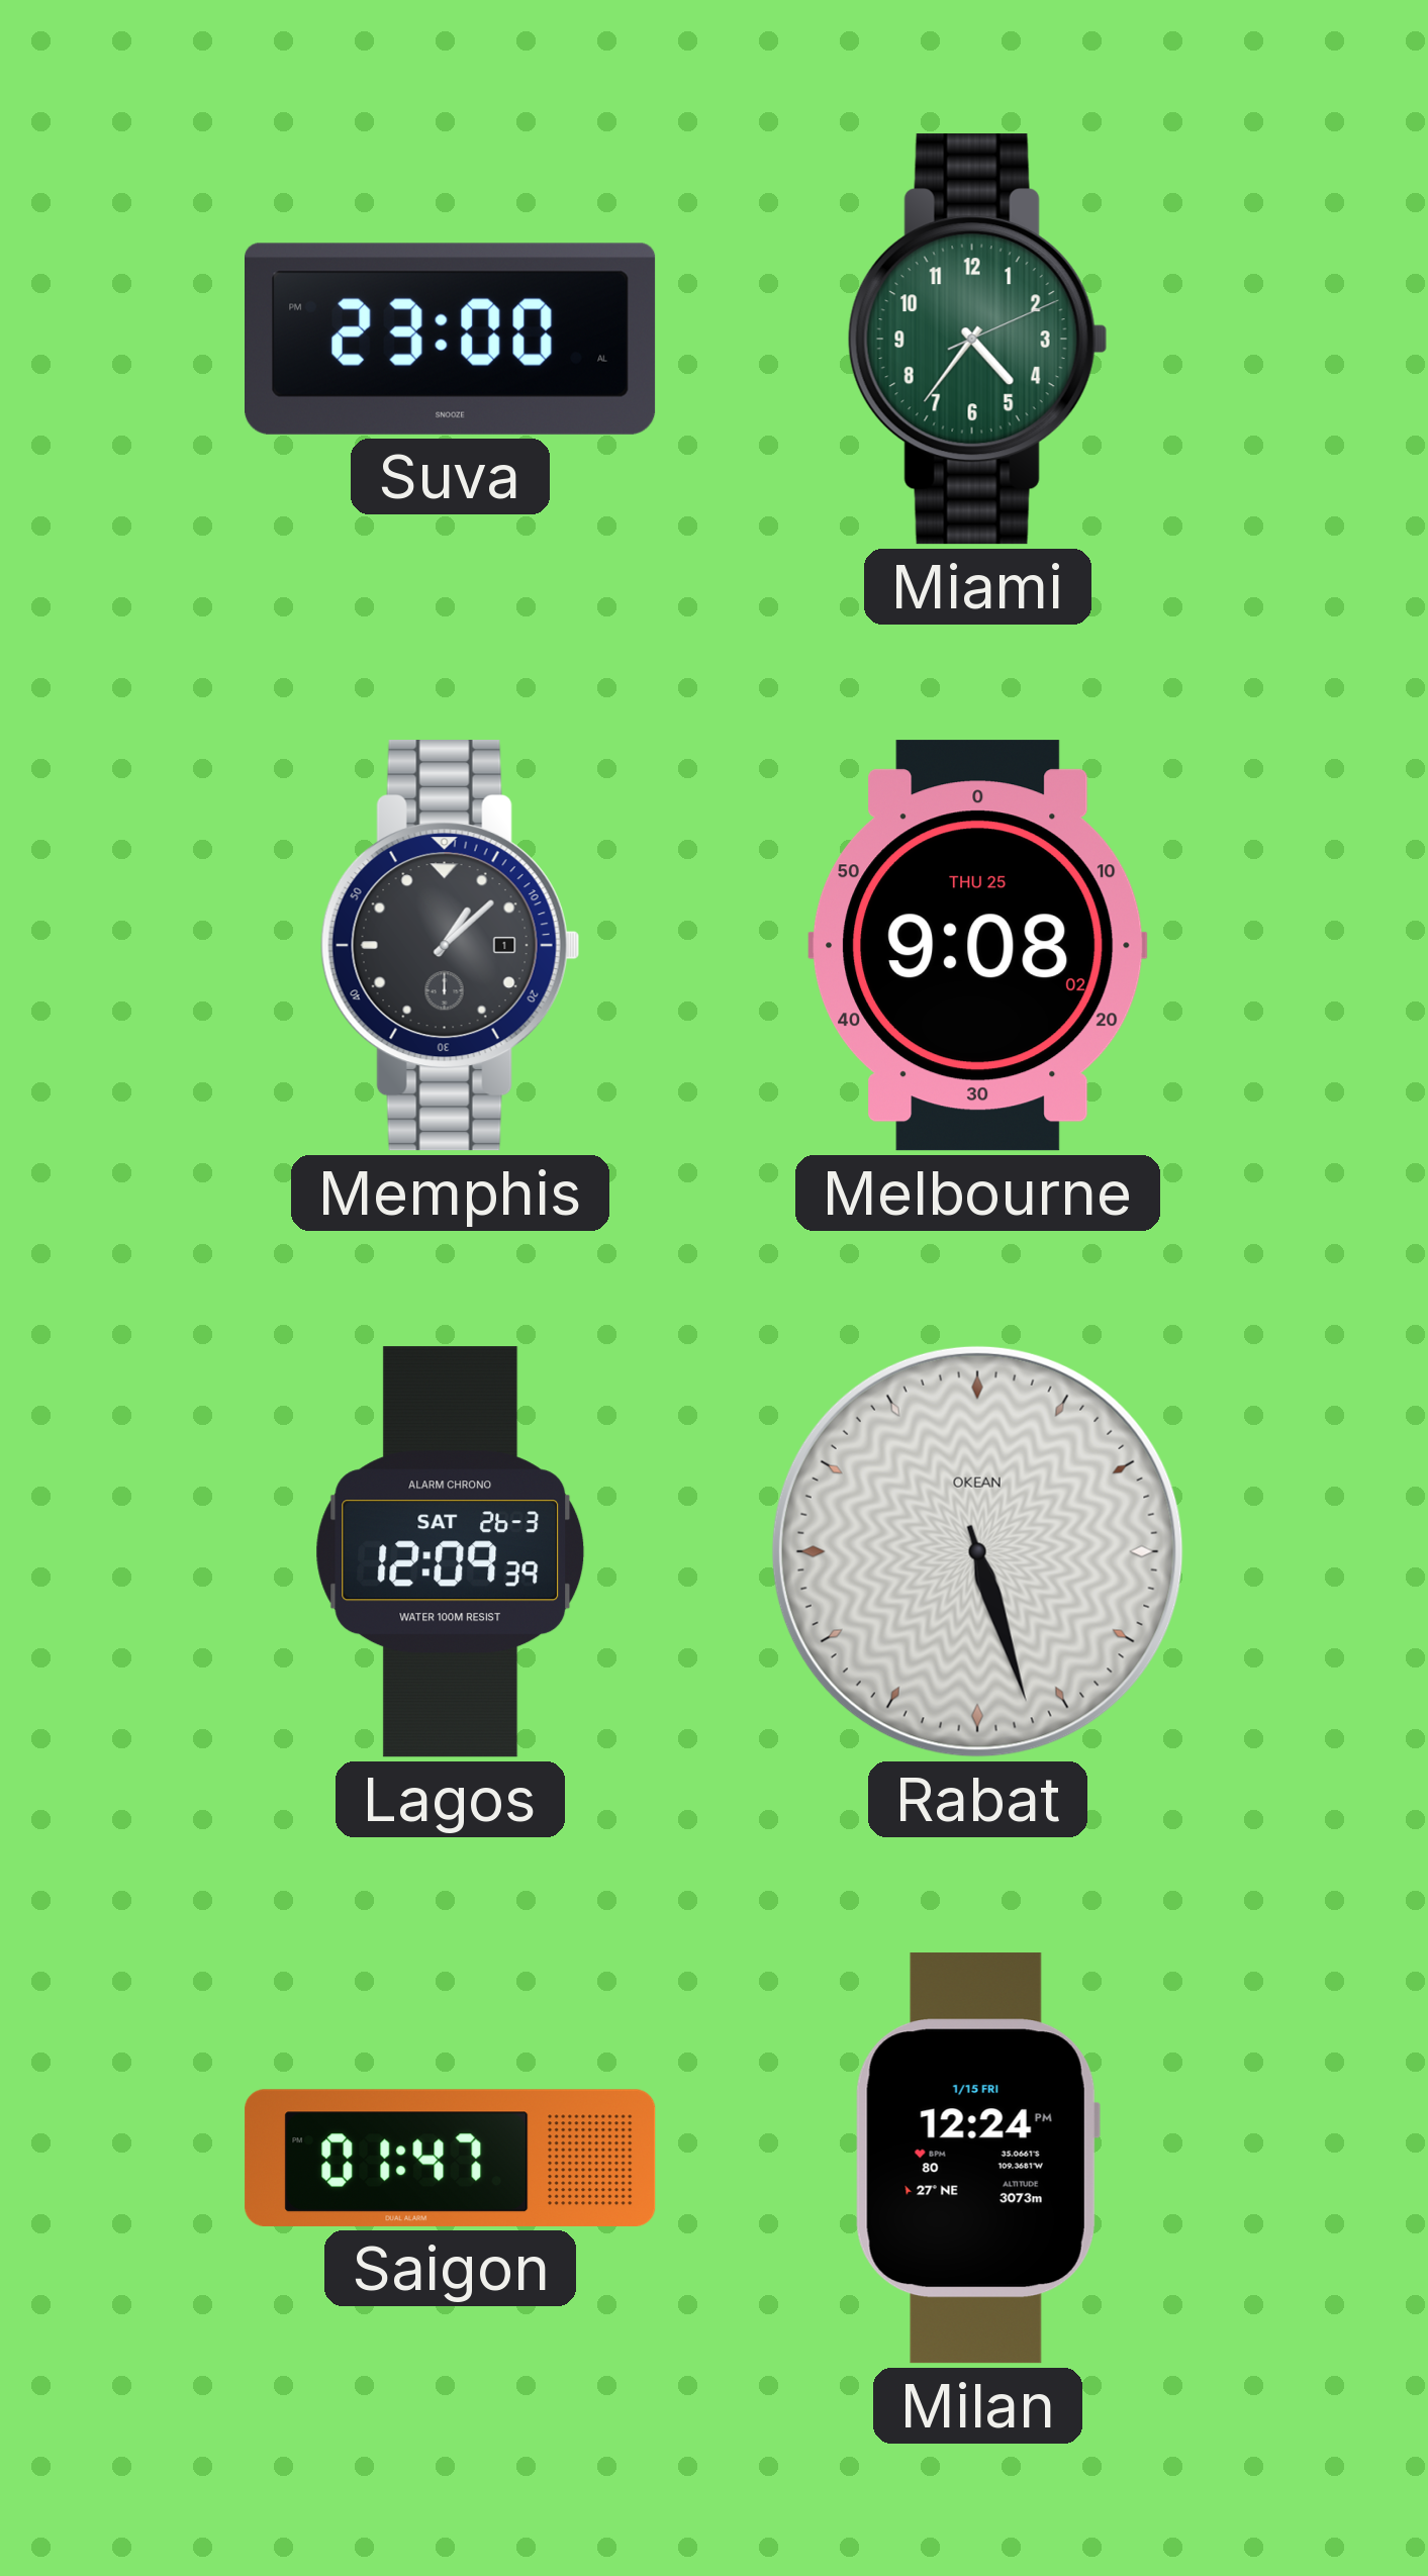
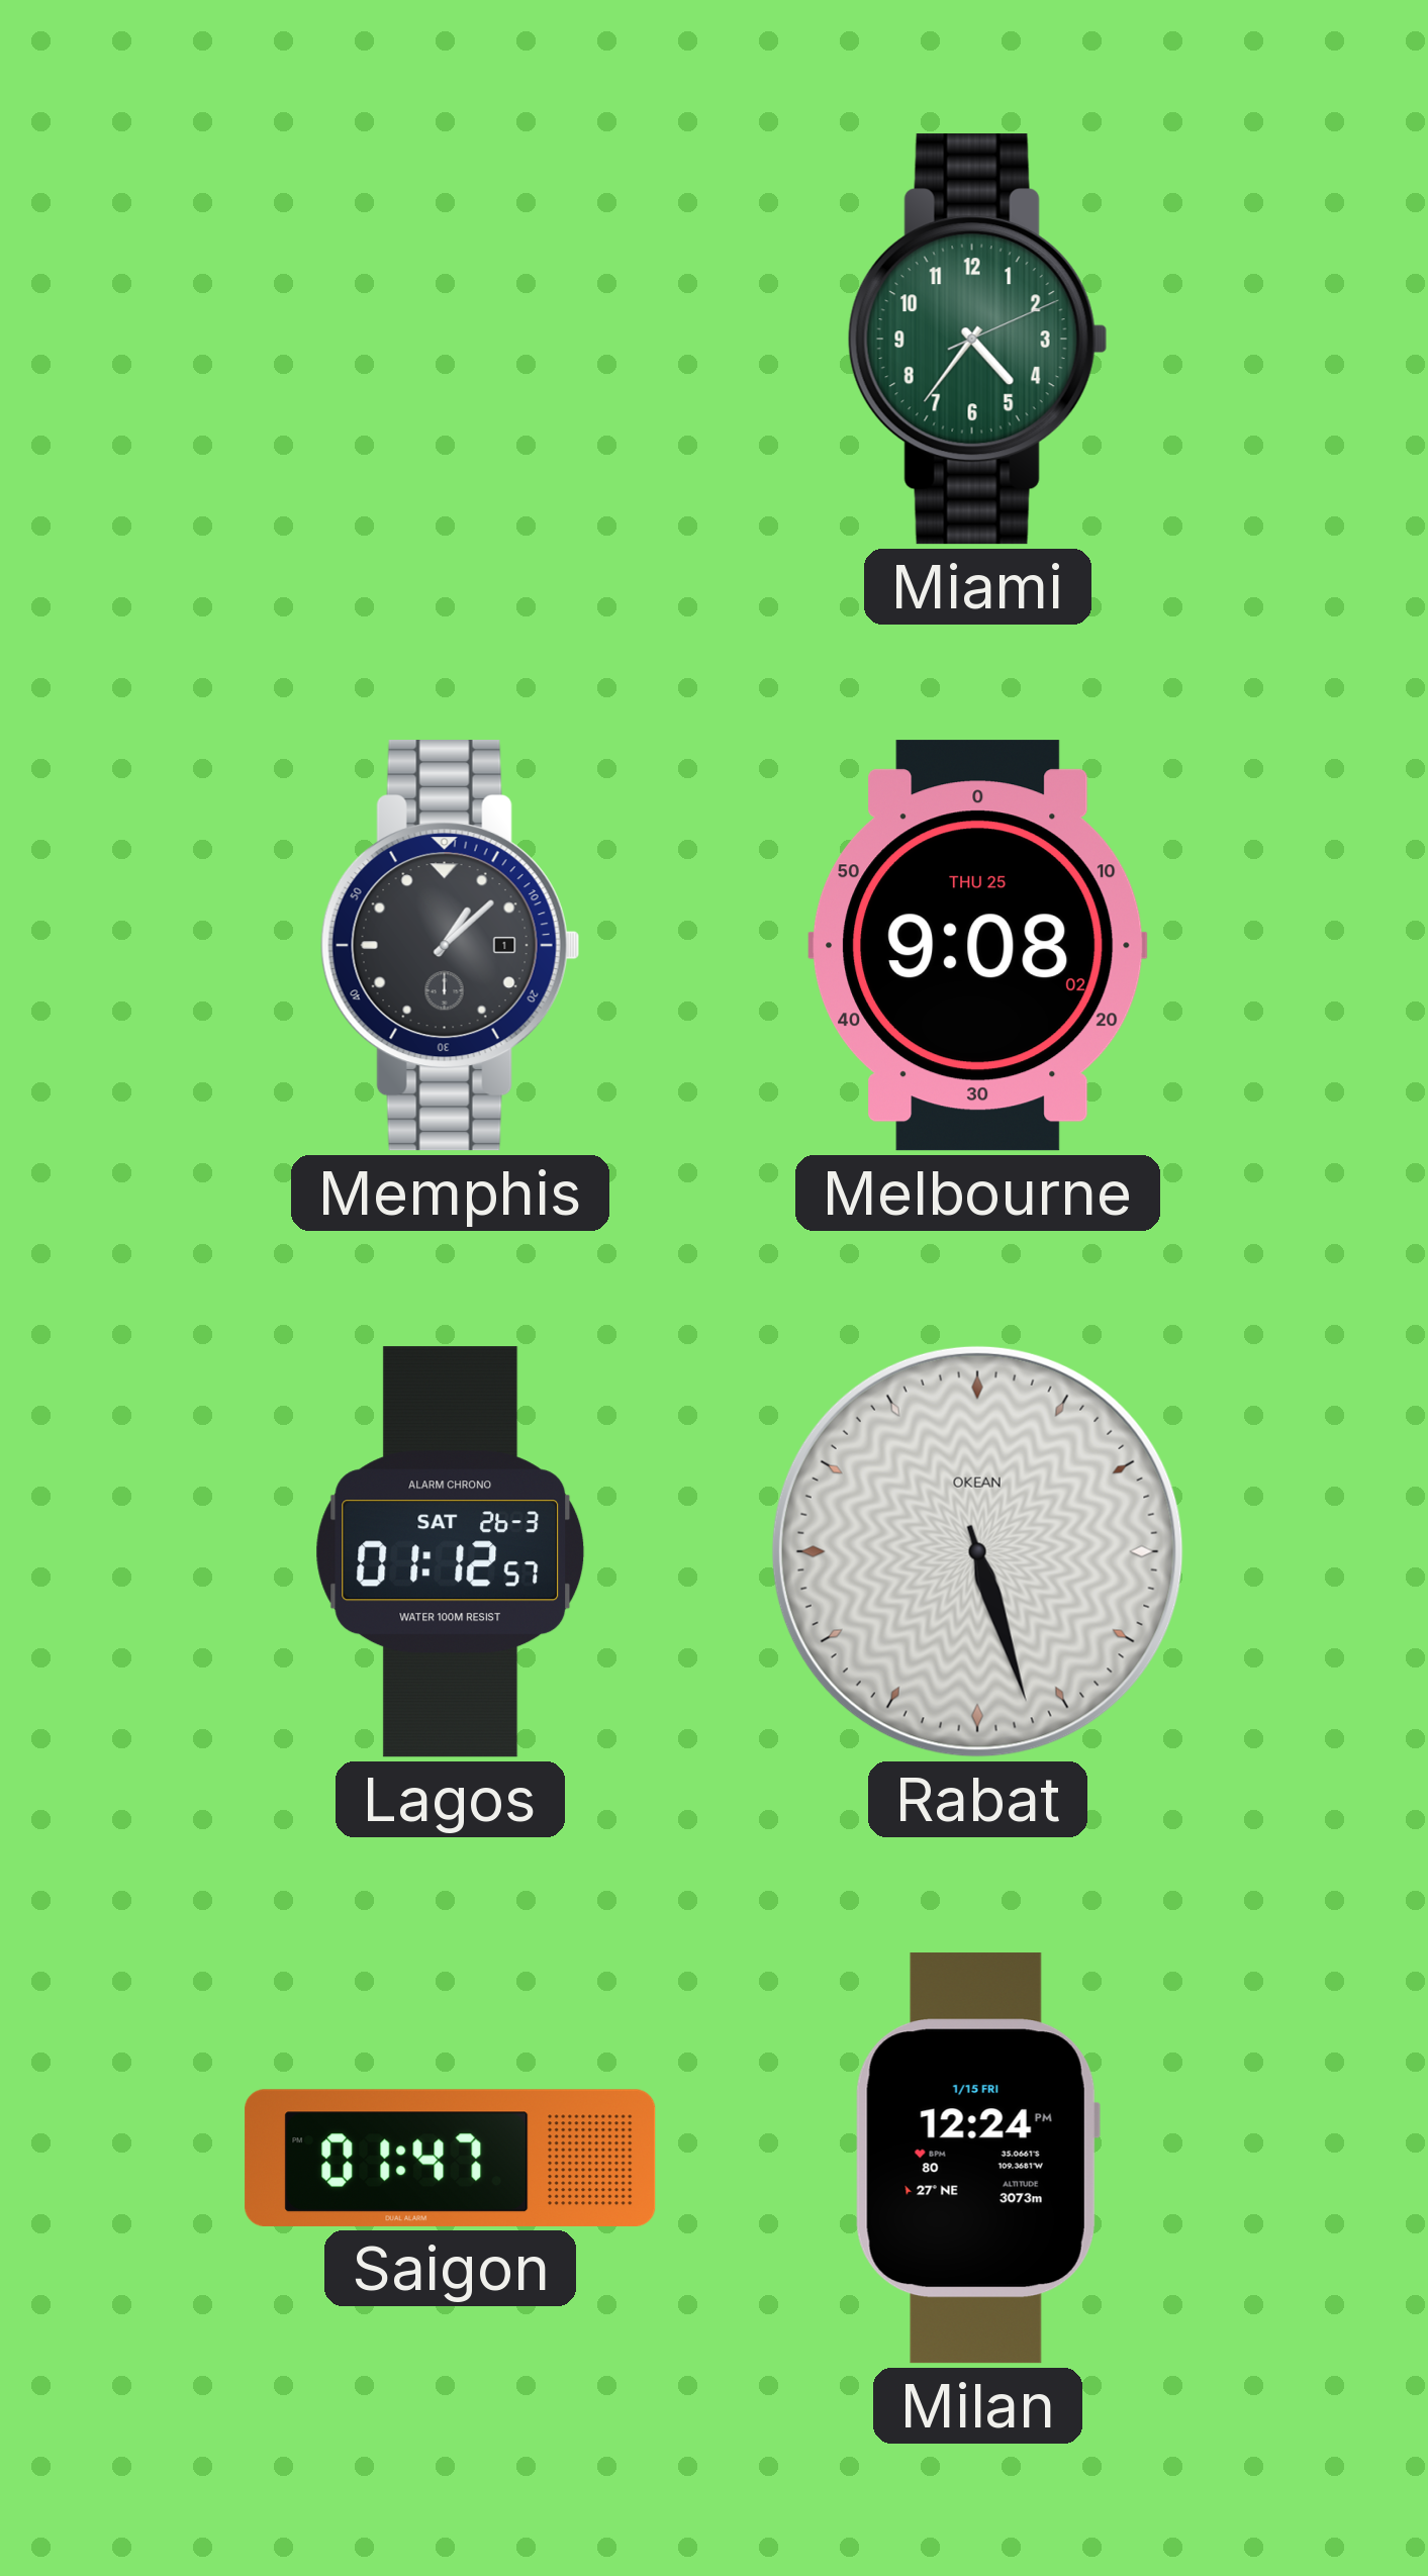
Suva: 23:00 -> none (450, 339)
Lagos: 12:09 -> 01:12 (451, 1552)
